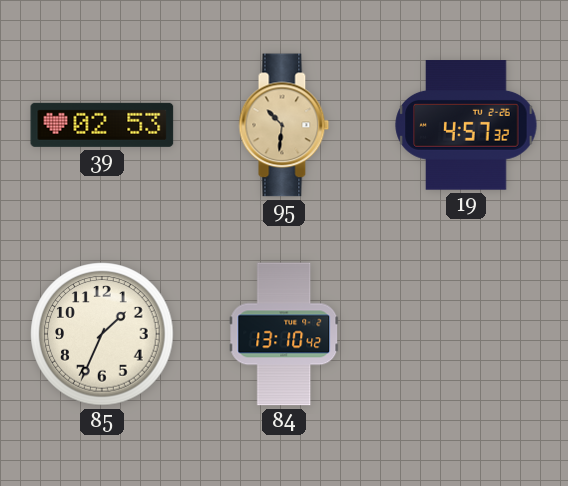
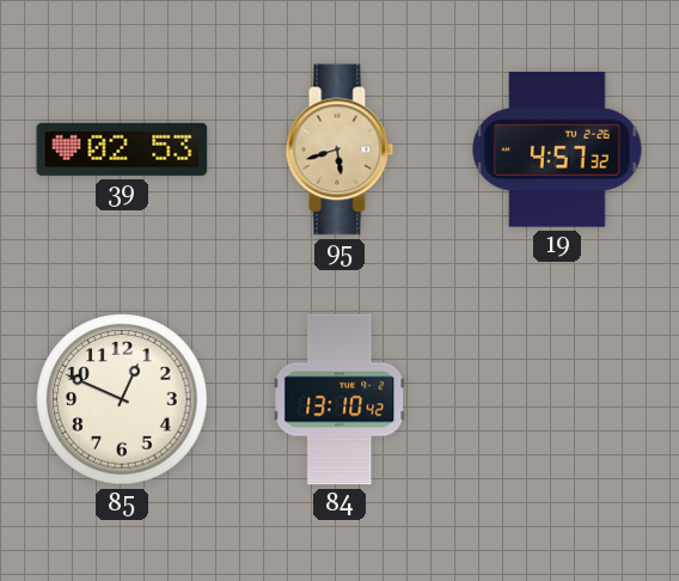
95: 10:31 -> 5:42 (339, 149)
85: 1:34 -> 12:49 (122, 399)
